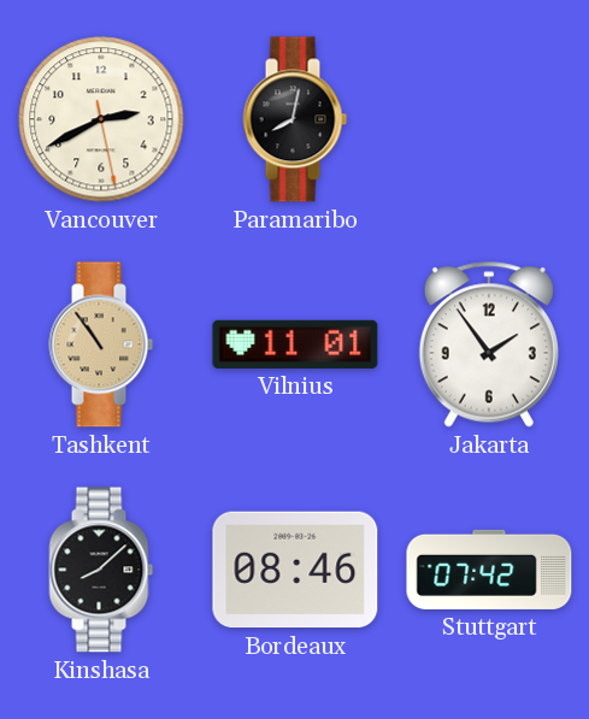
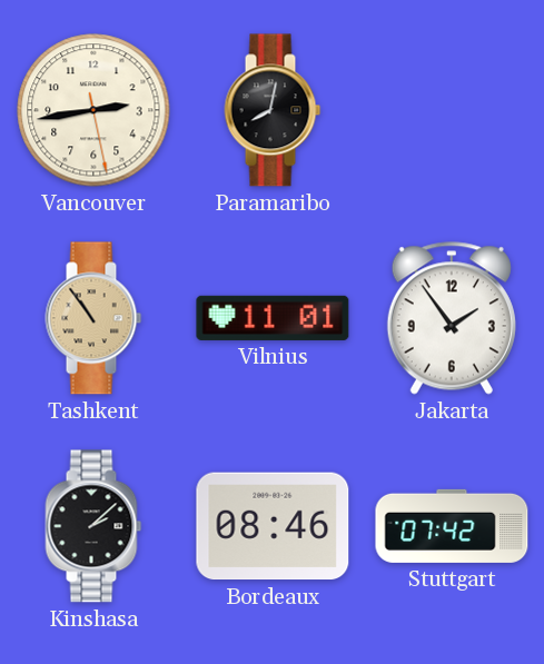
Vancouver: 2:40 -> 2:43 (93, 110)
Kinshasa: 8:08 -> 2:08 (93, 526)
